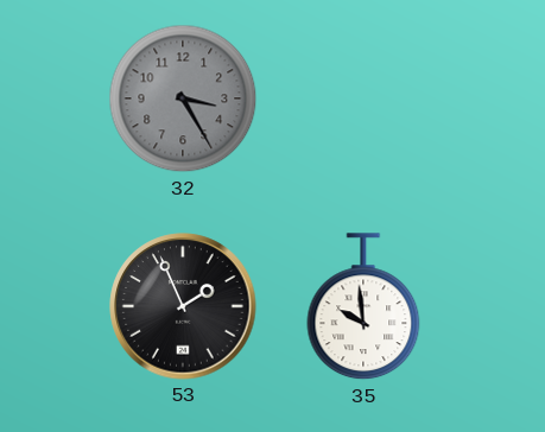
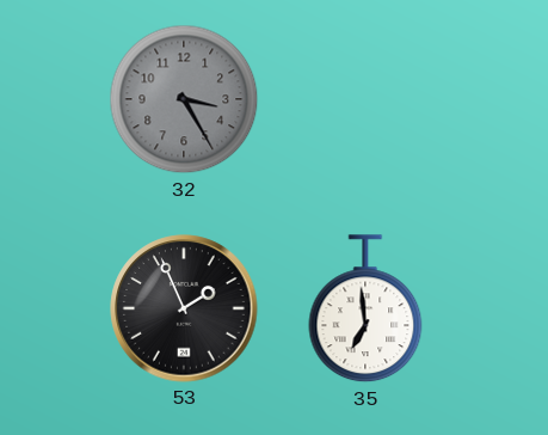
35: 9:59 -> 6:59 (365, 310)
